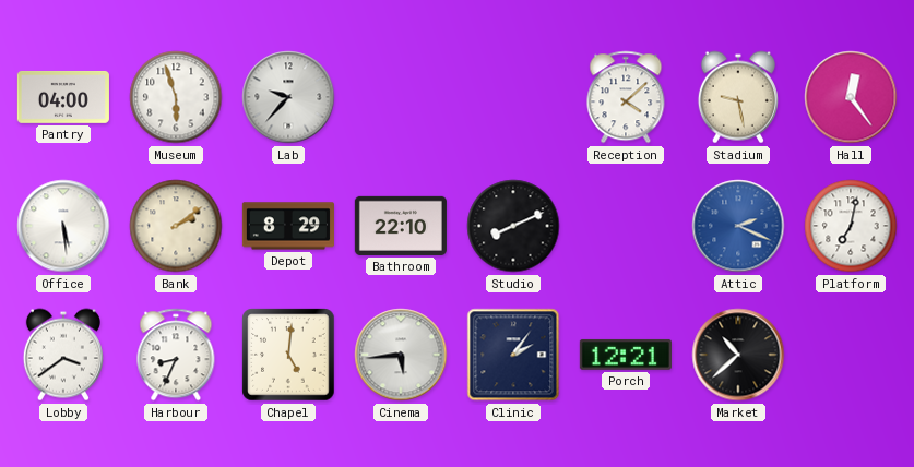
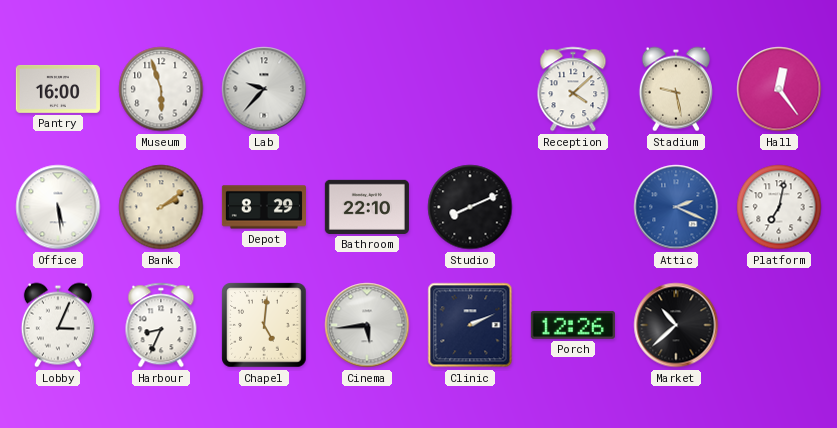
Pantry: 04:00 -> 16:00 (58, 89)
Lobby: 3:39 -> 3:04 (58, 325)
Clinic: 2:06 -> 2:11 (470, 325)
Porch: 12:21 -> 12:26 (573, 325)
